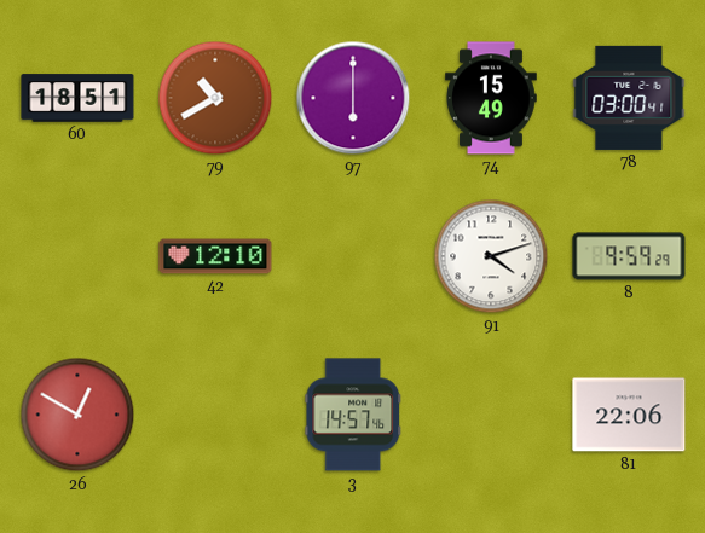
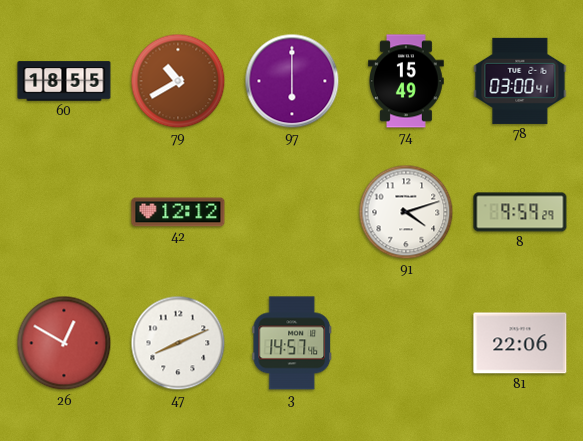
60: 18:51 -> 18:55 (64, 81)
42: 12:10 -> 12:12 (178, 212)
47: none -> 8:11 (178, 343)
